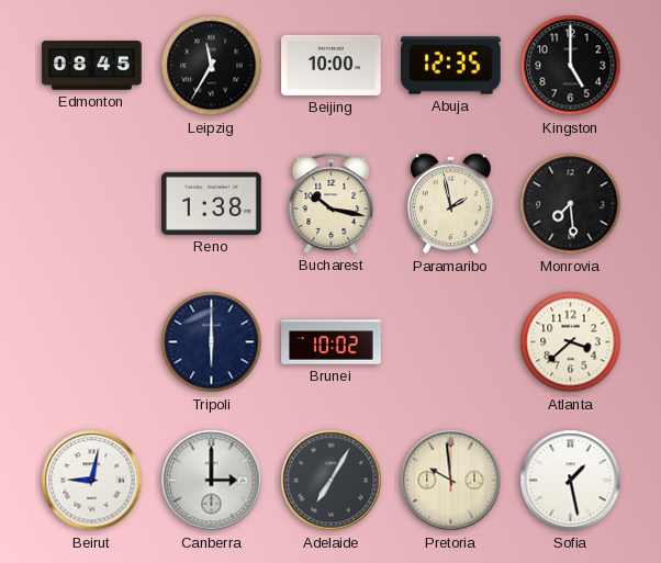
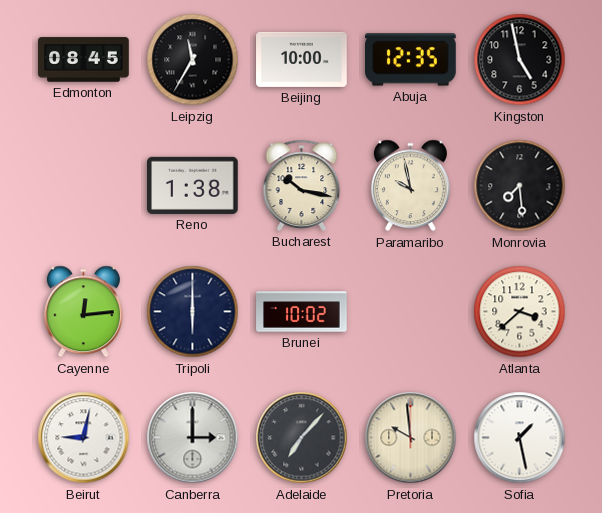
Kingston: 5:00 -> 4:58 (520, 60)
Paramaribo: 1:58 -> 9:58 (410, 186)
Cayenne: none -> 12:14 (83, 312)
Adelaide: 7:05 -> 7:07 (302, 438)
